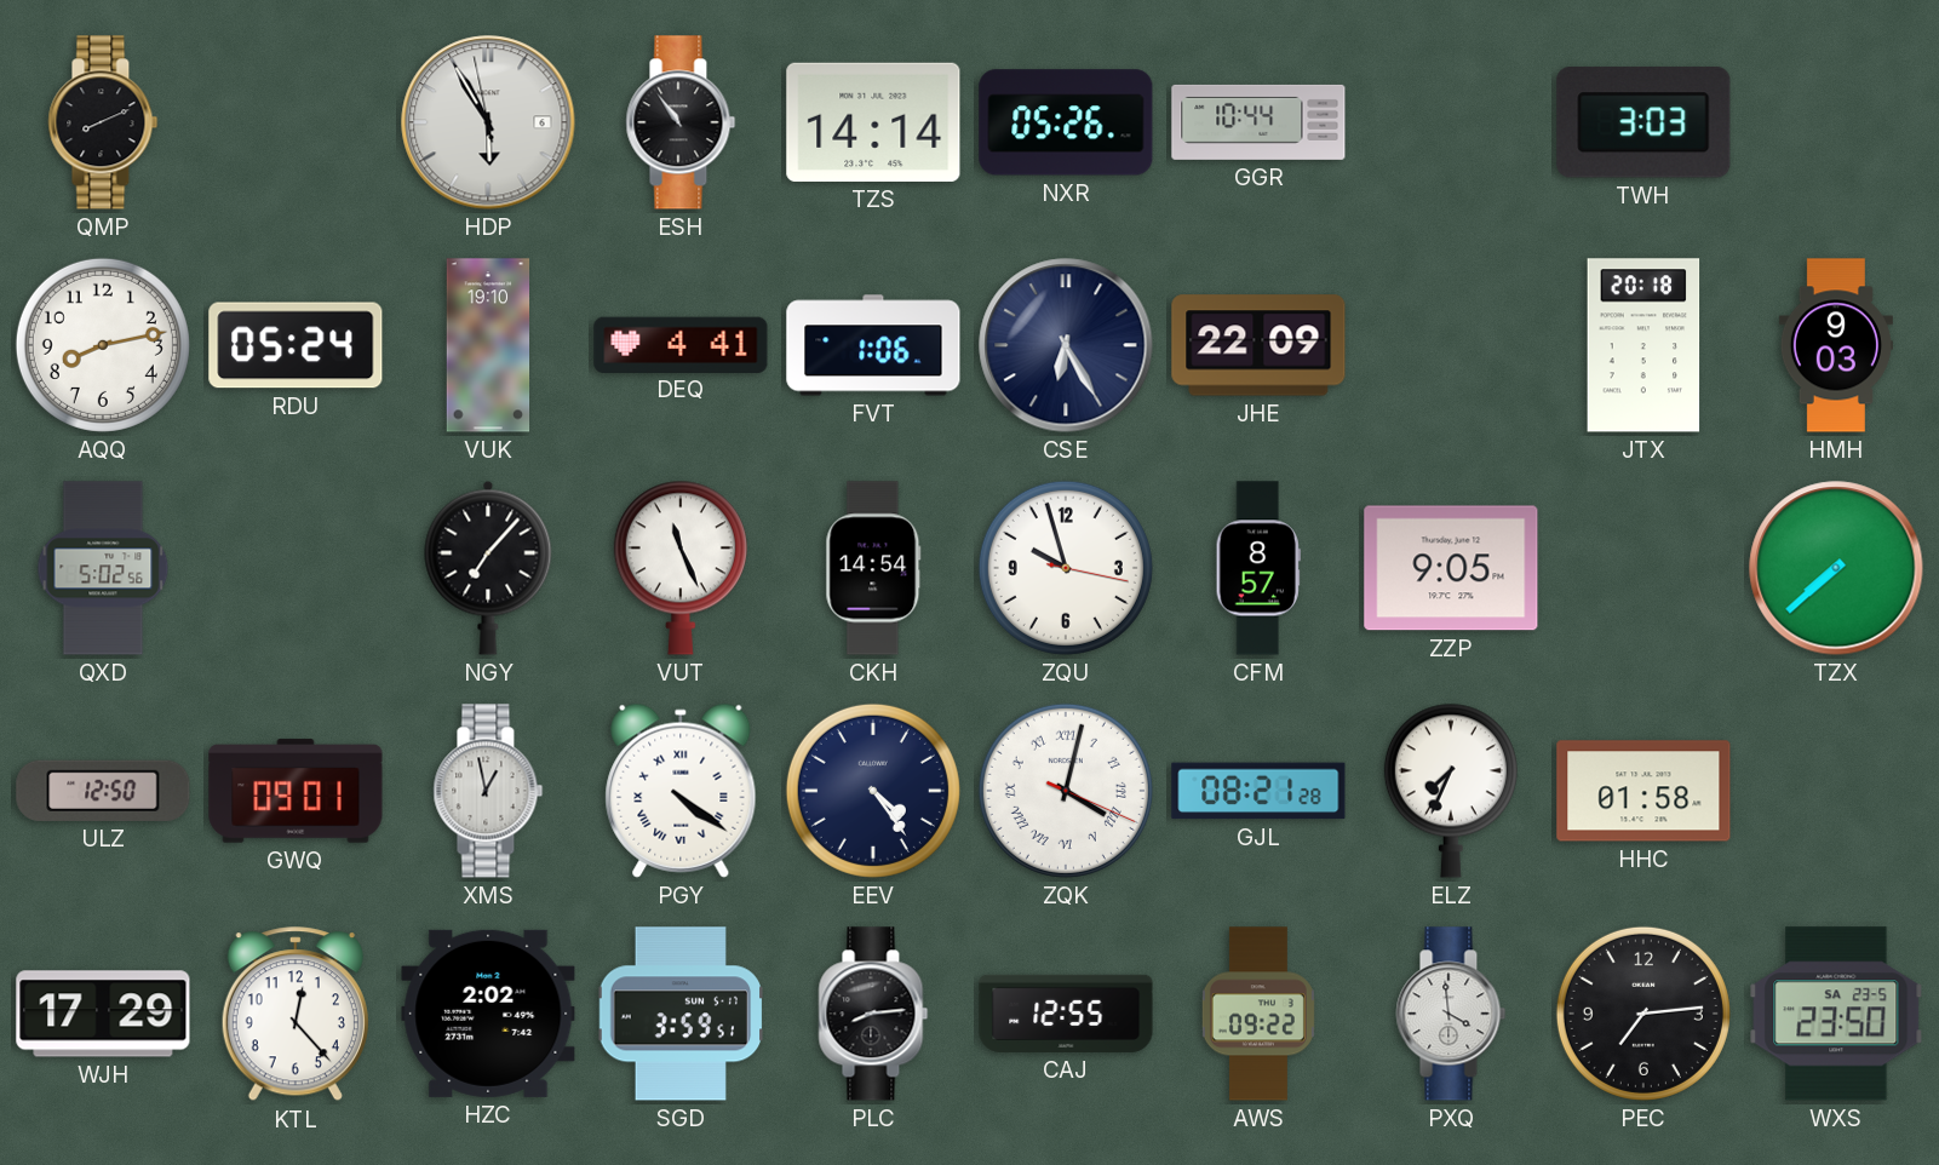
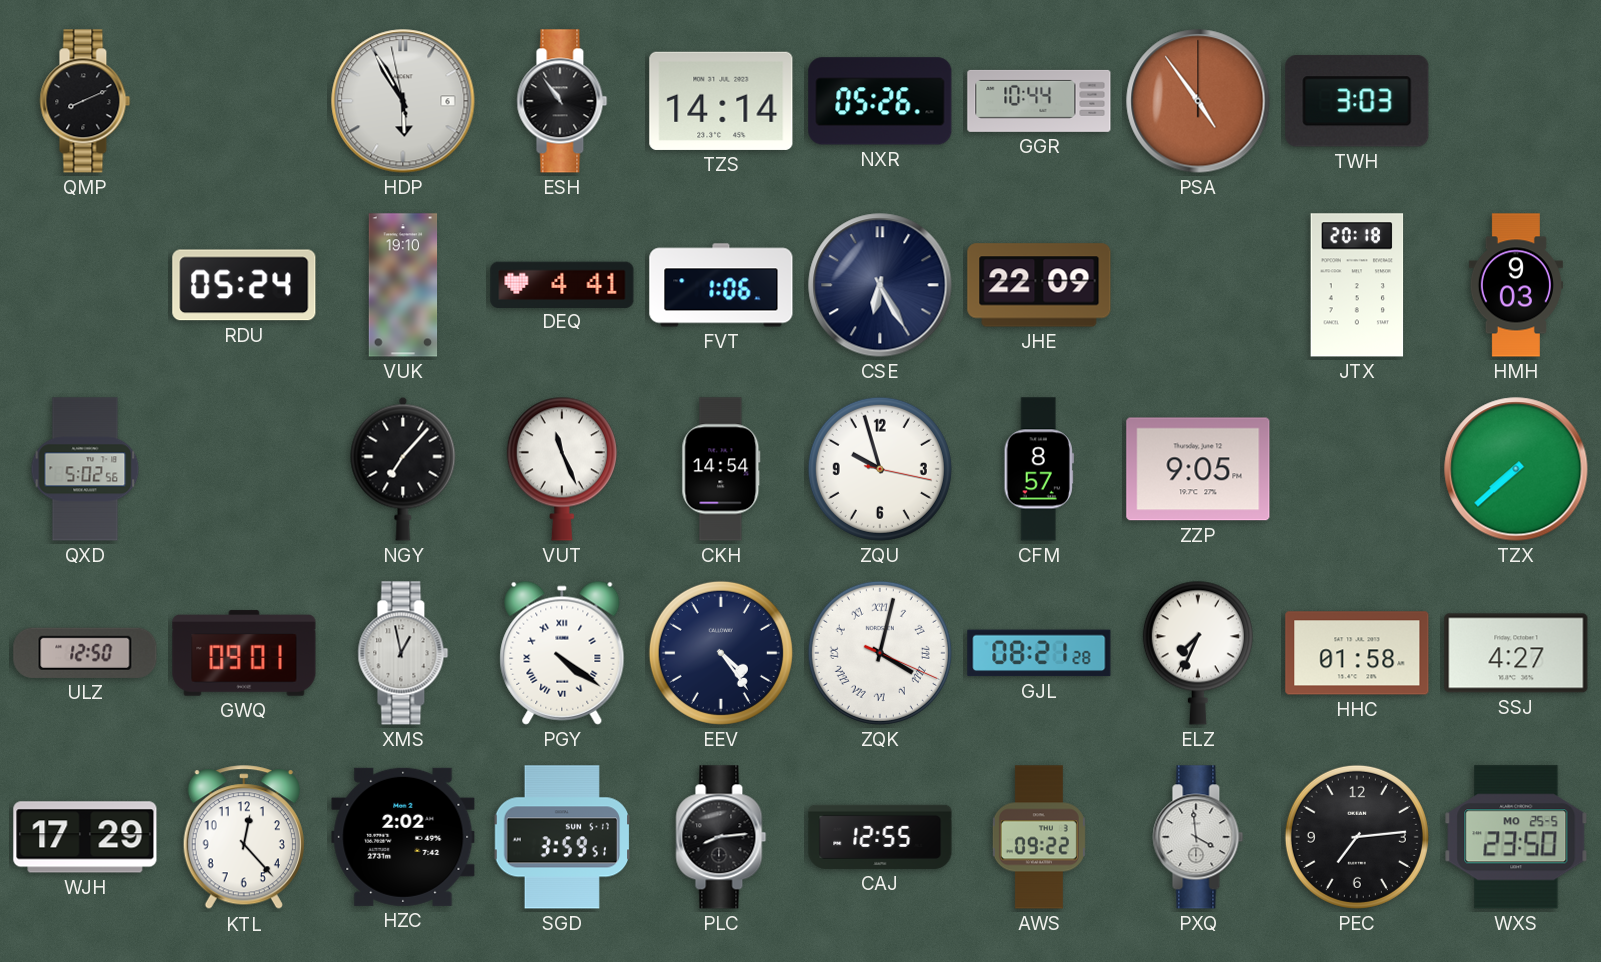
PSA: none -> 4:54 (1198, 101)
AQQ: 8:13 -> none (103, 345)
SSJ: none -> 4:27 (1516, 653)
WXS date: SA 23-5 -> MO 25-5 (1516, 837)
